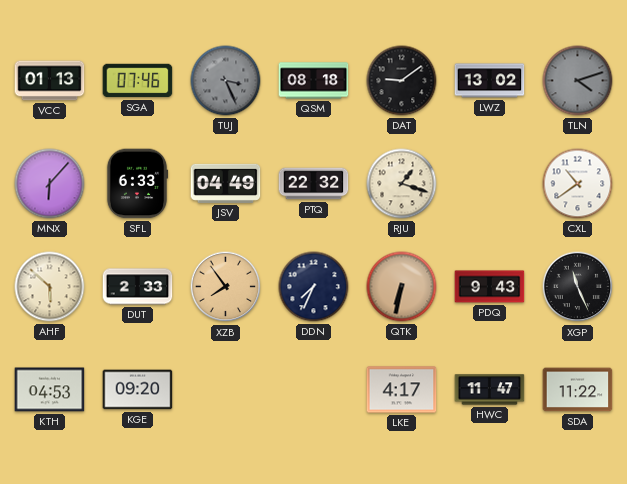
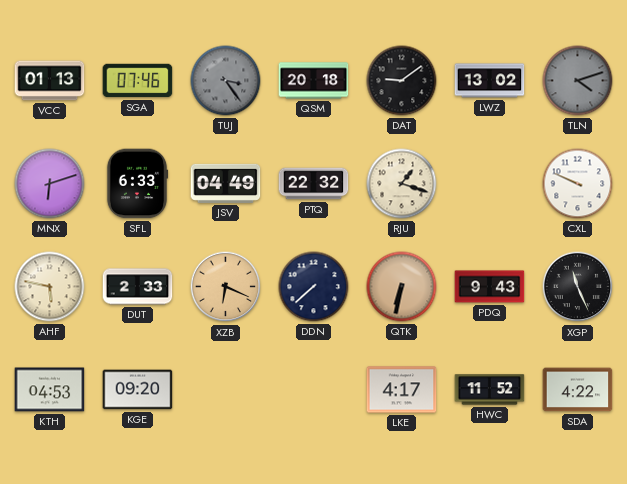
TUJ: 3:26 -> 3:24 (226, 81)
QSM: 08:18 -> 20:18 (314, 81)
MNX: 6:07 -> 6:12 (50, 184)
CXL: 10:39 -> 9:49 (578, 184)
AHF: 5:52 -> 5:47 (50, 287)
XZB: 7:54 -> 6:19 (226, 287)
DDN: 7:34 -> 7:38 (314, 287)
HWC: 11:47 -> 11:52 (490, 390)
SDA: 11:22 -> 4:22 (578, 390)
